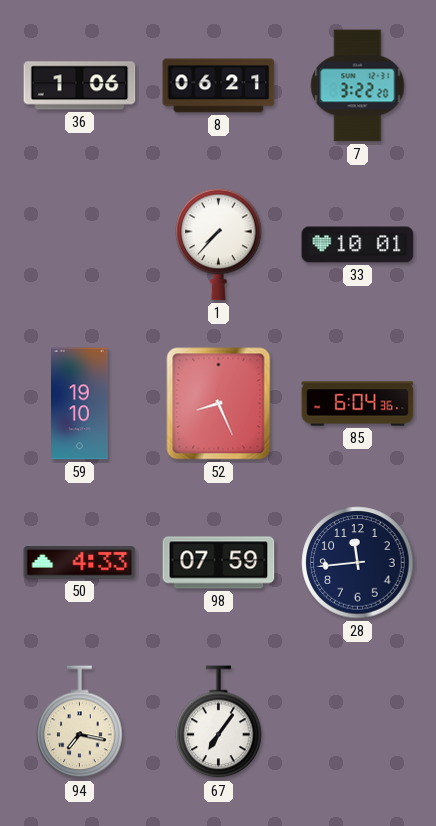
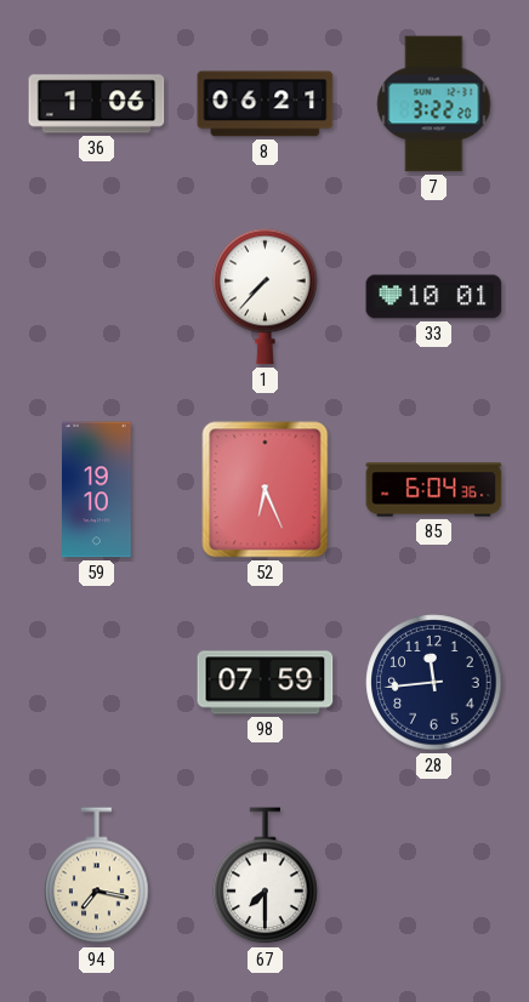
52: 8:26 -> 6:26 (266, 490)
50: 4:33 -> none (80, 563)
67: 7:06 -> 7:30 (266, 876)
